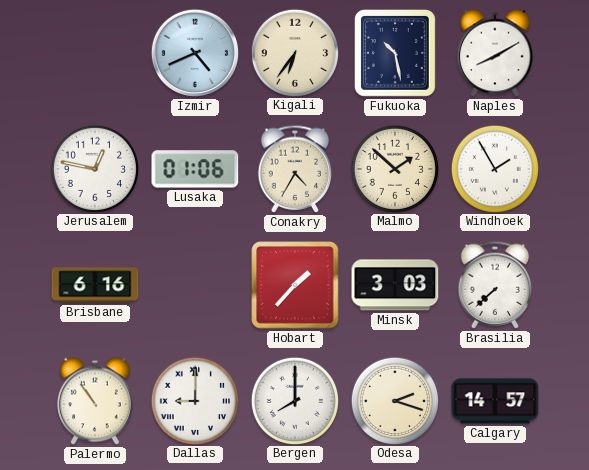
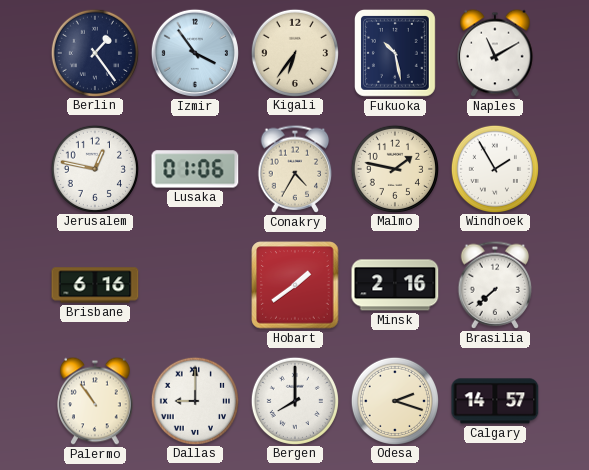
Berlin: none -> 1:24 (94, 52)
Izmir: 4:41 -> 3:54 (195, 53)
Naples: 8:10 -> 11:10 (495, 53)
Malmo: 1:52 -> 1:47 (394, 168)
Hobart: 1:37 -> 1:39 (295, 285)
Minsk: 3:03 -> 2:16 (395, 285)
